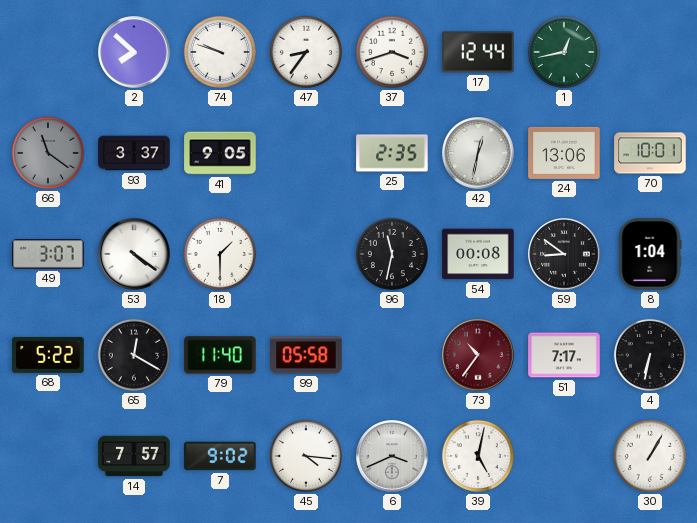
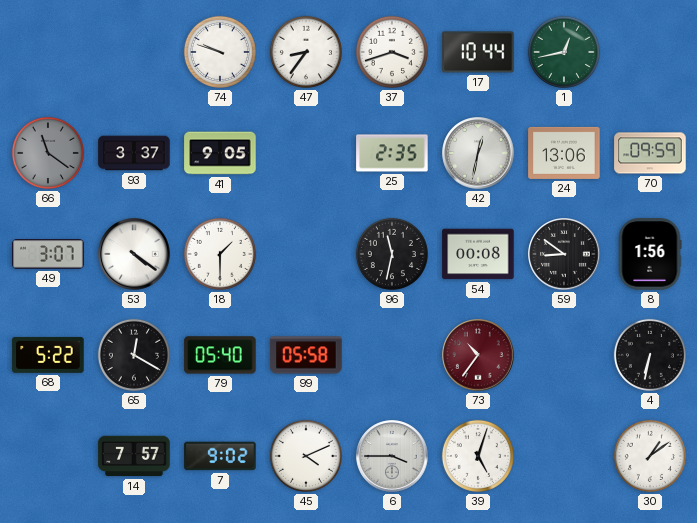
2: 7:52 -> none (134, 52)
17: 12:44 -> 10:44 (478, 52)
70: 10:01 -> 09:59 (650, 153)
8: 1:04 -> 1:56 (650, 254)
79: 11:40 -> 05:40 (220, 355)
51: 7:17 -> none (564, 355)
45: 4:16 -> 4:11 (306, 456)
6: 3:41 -> 3:45 (392, 456)
39: 5:02 -> 5:03 (478, 456)
30: 1:05 -> 1:09 (650, 456)
